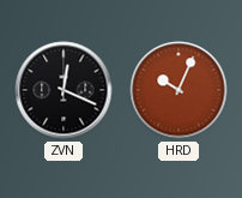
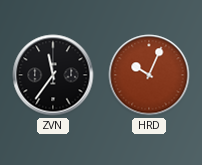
ZVN: 12:19 -> 11:36 (53, 75)
